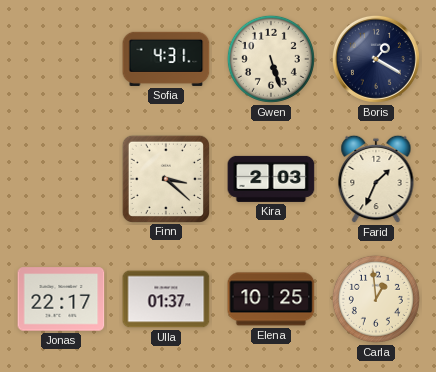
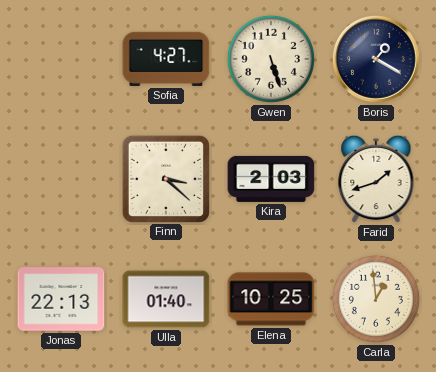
Sofia: 4:31 -> 4:27 (166, 59)
Farid: 1:34 -> 1:42 (376, 179)
Jonas: 22:17 -> 22:13 (61, 299)
Ulla: 01:37 -> 01:40 (166, 299)
